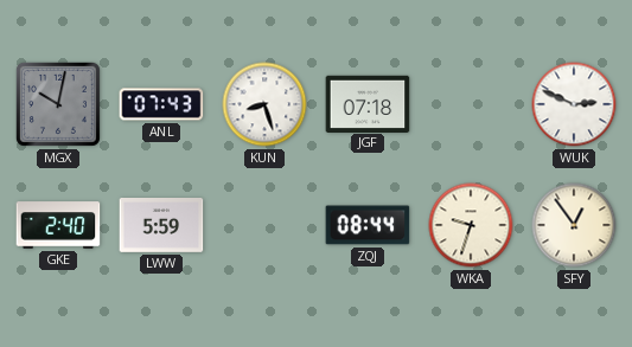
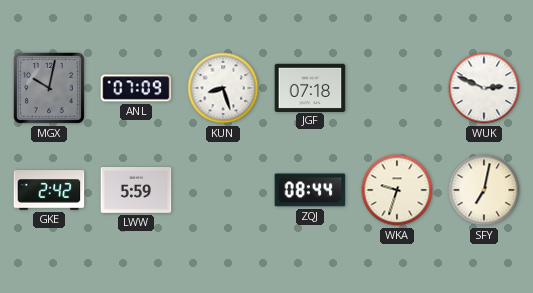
ANL: 07:43 -> 07:09 (136, 88)
GKE: 2:40 -> 2:42 (49, 190)
SFY: 12:54 -> 7:02 (484, 190)
